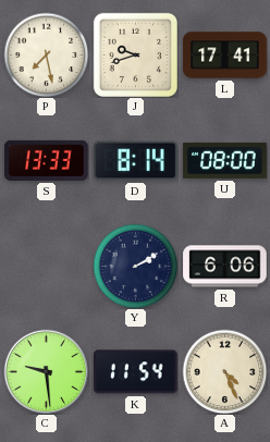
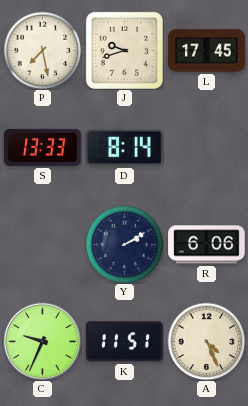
L: 17:41 -> 17:45 (207, 51)
U: 08:00 -> none (225, 160)
C: 9:29 -> 9:34 (42, 341)
K: 11:54 -> 11:51 (125, 342)
